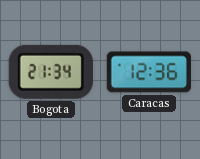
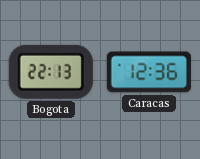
Bogota: 21:34 -> 22:13 (51, 72)
